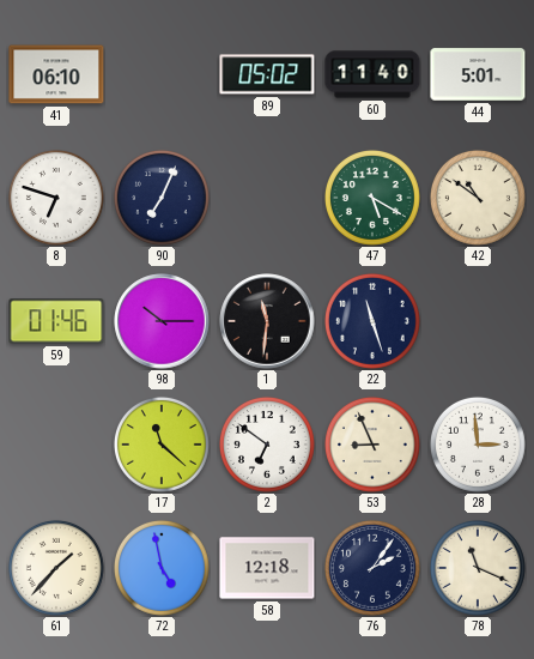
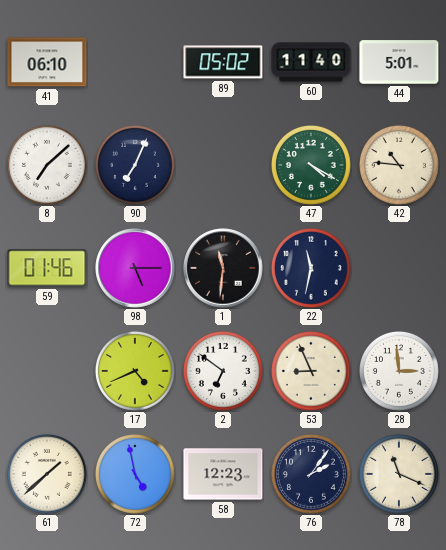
8: 6:48 -> 7:08 (47, 165)
47: 5:20 -> 4:20 (311, 165)
42: 10:51 -> 10:46 (399, 165)
98: 10:15 -> 5:15 (135, 268)
22: 11:27 -> 11:32 (311, 268)
17: 11:22 -> 4:41 (135, 371)
61: 1:37 -> 1:38 (47, 474)
58: 12:18 -> 12:23 (223, 474)
